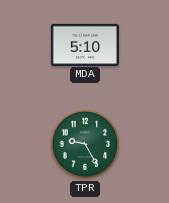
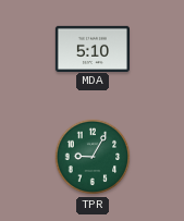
TPR: 9:25 -> 9:05 (93, 157)
